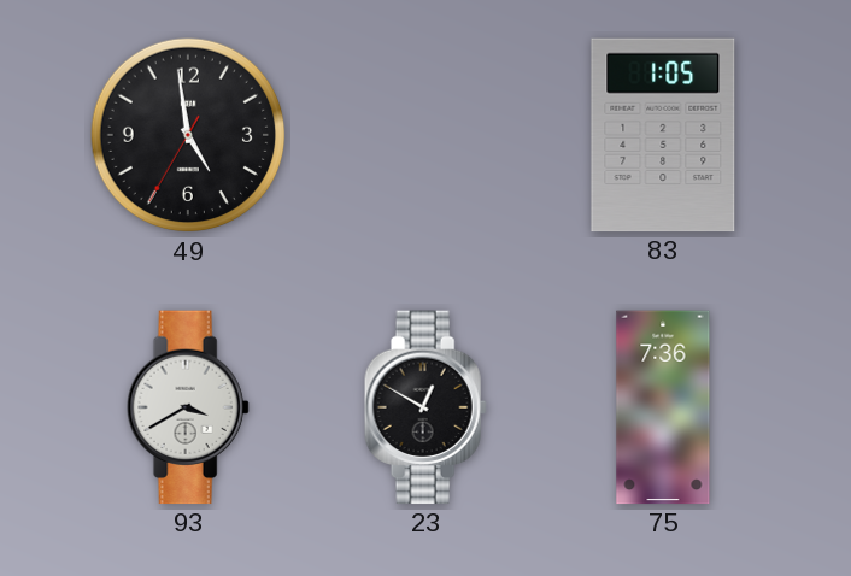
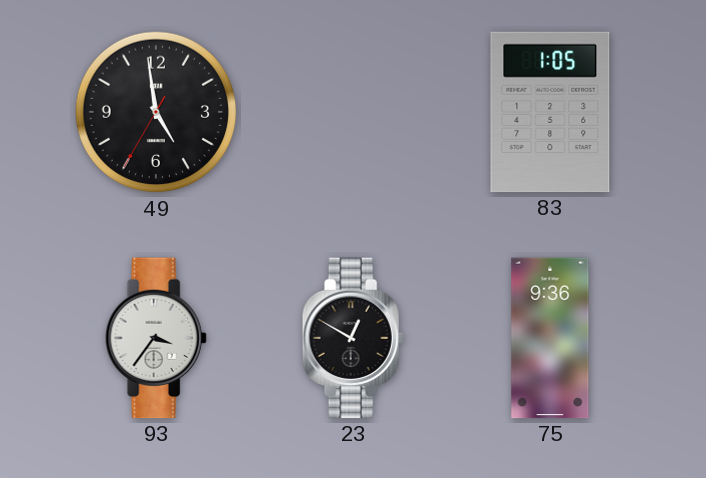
93: 3:40 -> 3:36 (156, 338)
75: 7:36 -> 9:36 (550, 338)
